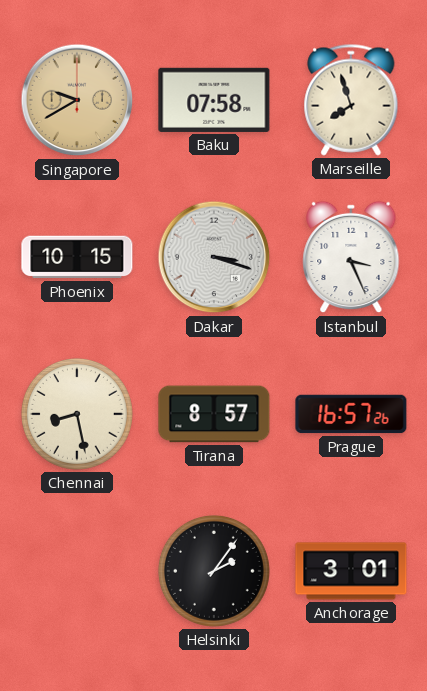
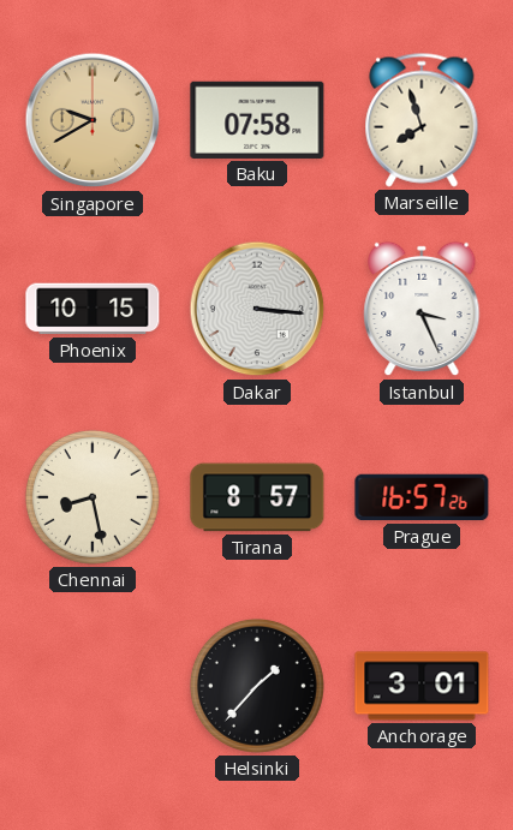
Dakar: 3:18 -> 3:16 (257, 309)
Helsinki: 2:06 -> 1:37 (257, 686)
